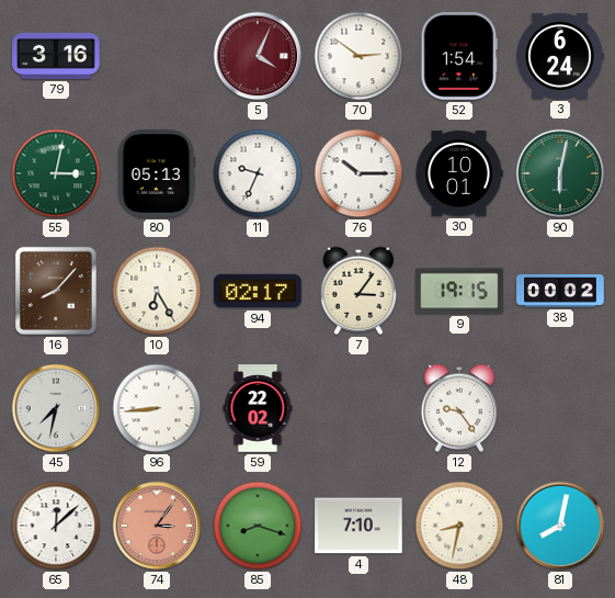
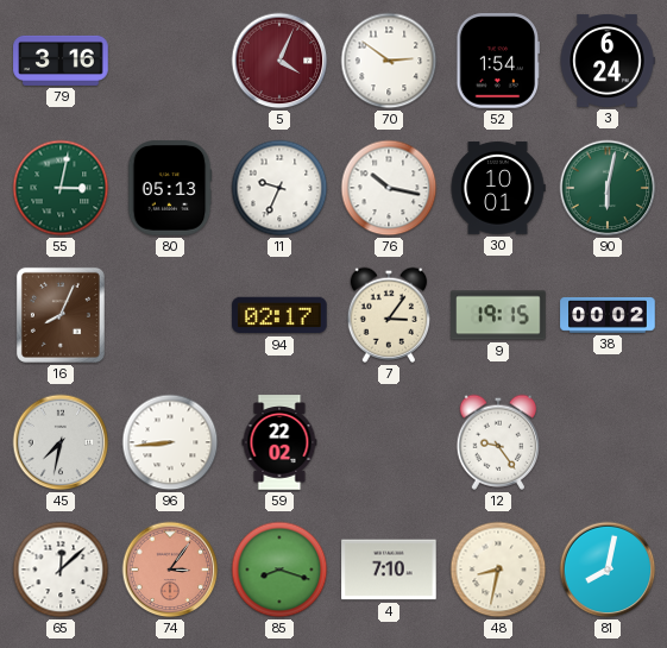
76: 10:15 -> 10:17 (389, 188)
16: 8:07 -> 8:04 (61, 315)
10: 6:25 -> none (157, 291)
